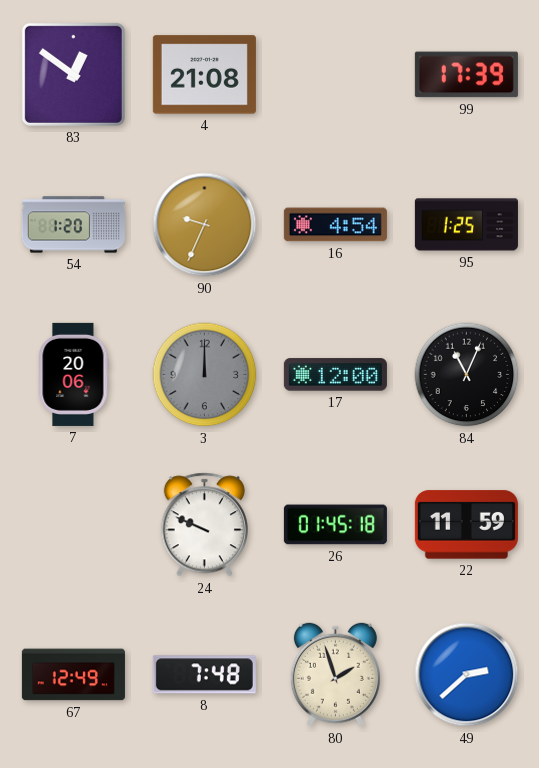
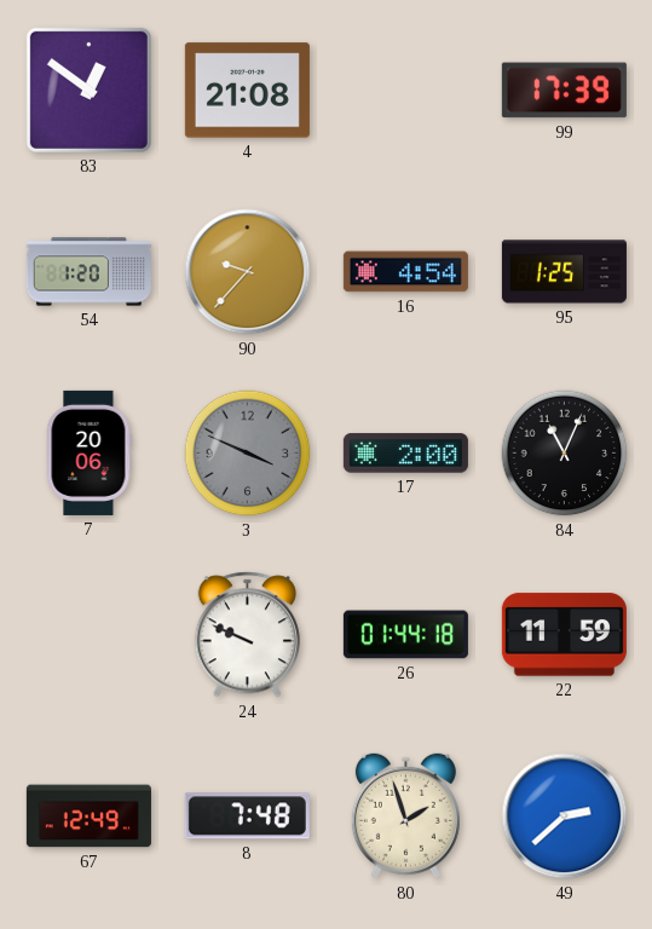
90: 9:34 -> 9:37 (248, 272)
3: 12:00 -> 3:49 (248, 454)
17: 12:00 -> 2:00 (405, 454)
26: 01:45 -> 01:44 (405, 635)
